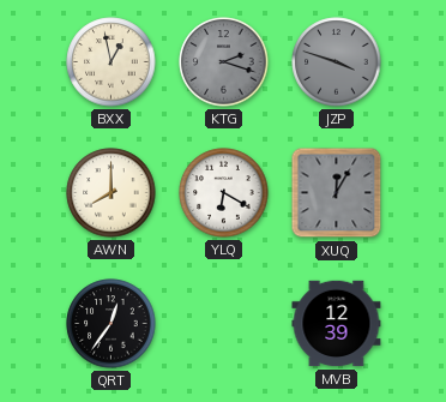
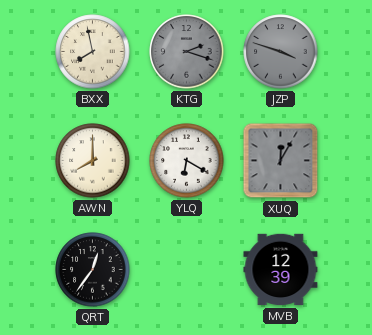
BXX: 12:58 -> 7:58 (93, 52)
